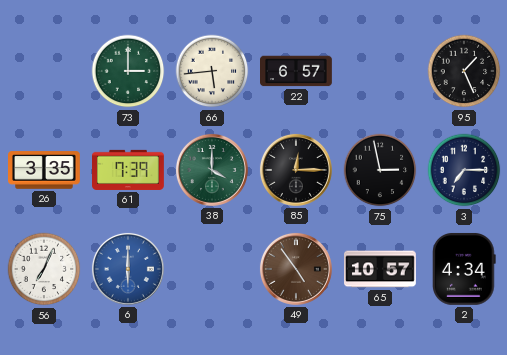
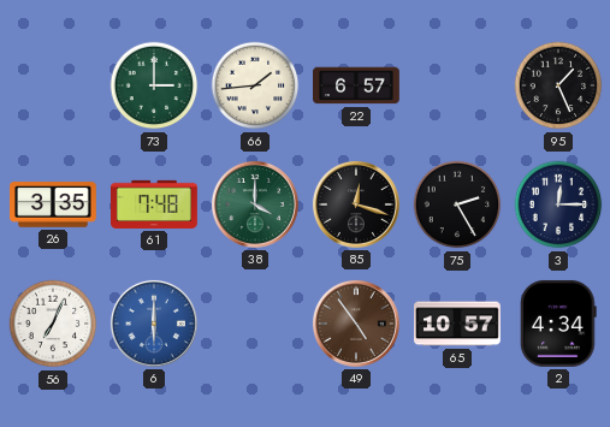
66: 5:44 -> 1:44 (255, 85)
61: 7:39 -> 7:48 (155, 204)
85: 12:15 -> 12:18 (356, 204)
75: 2:58 -> 2:25 (457, 204)
3: 7:15 -> 12:15 (558, 204)
